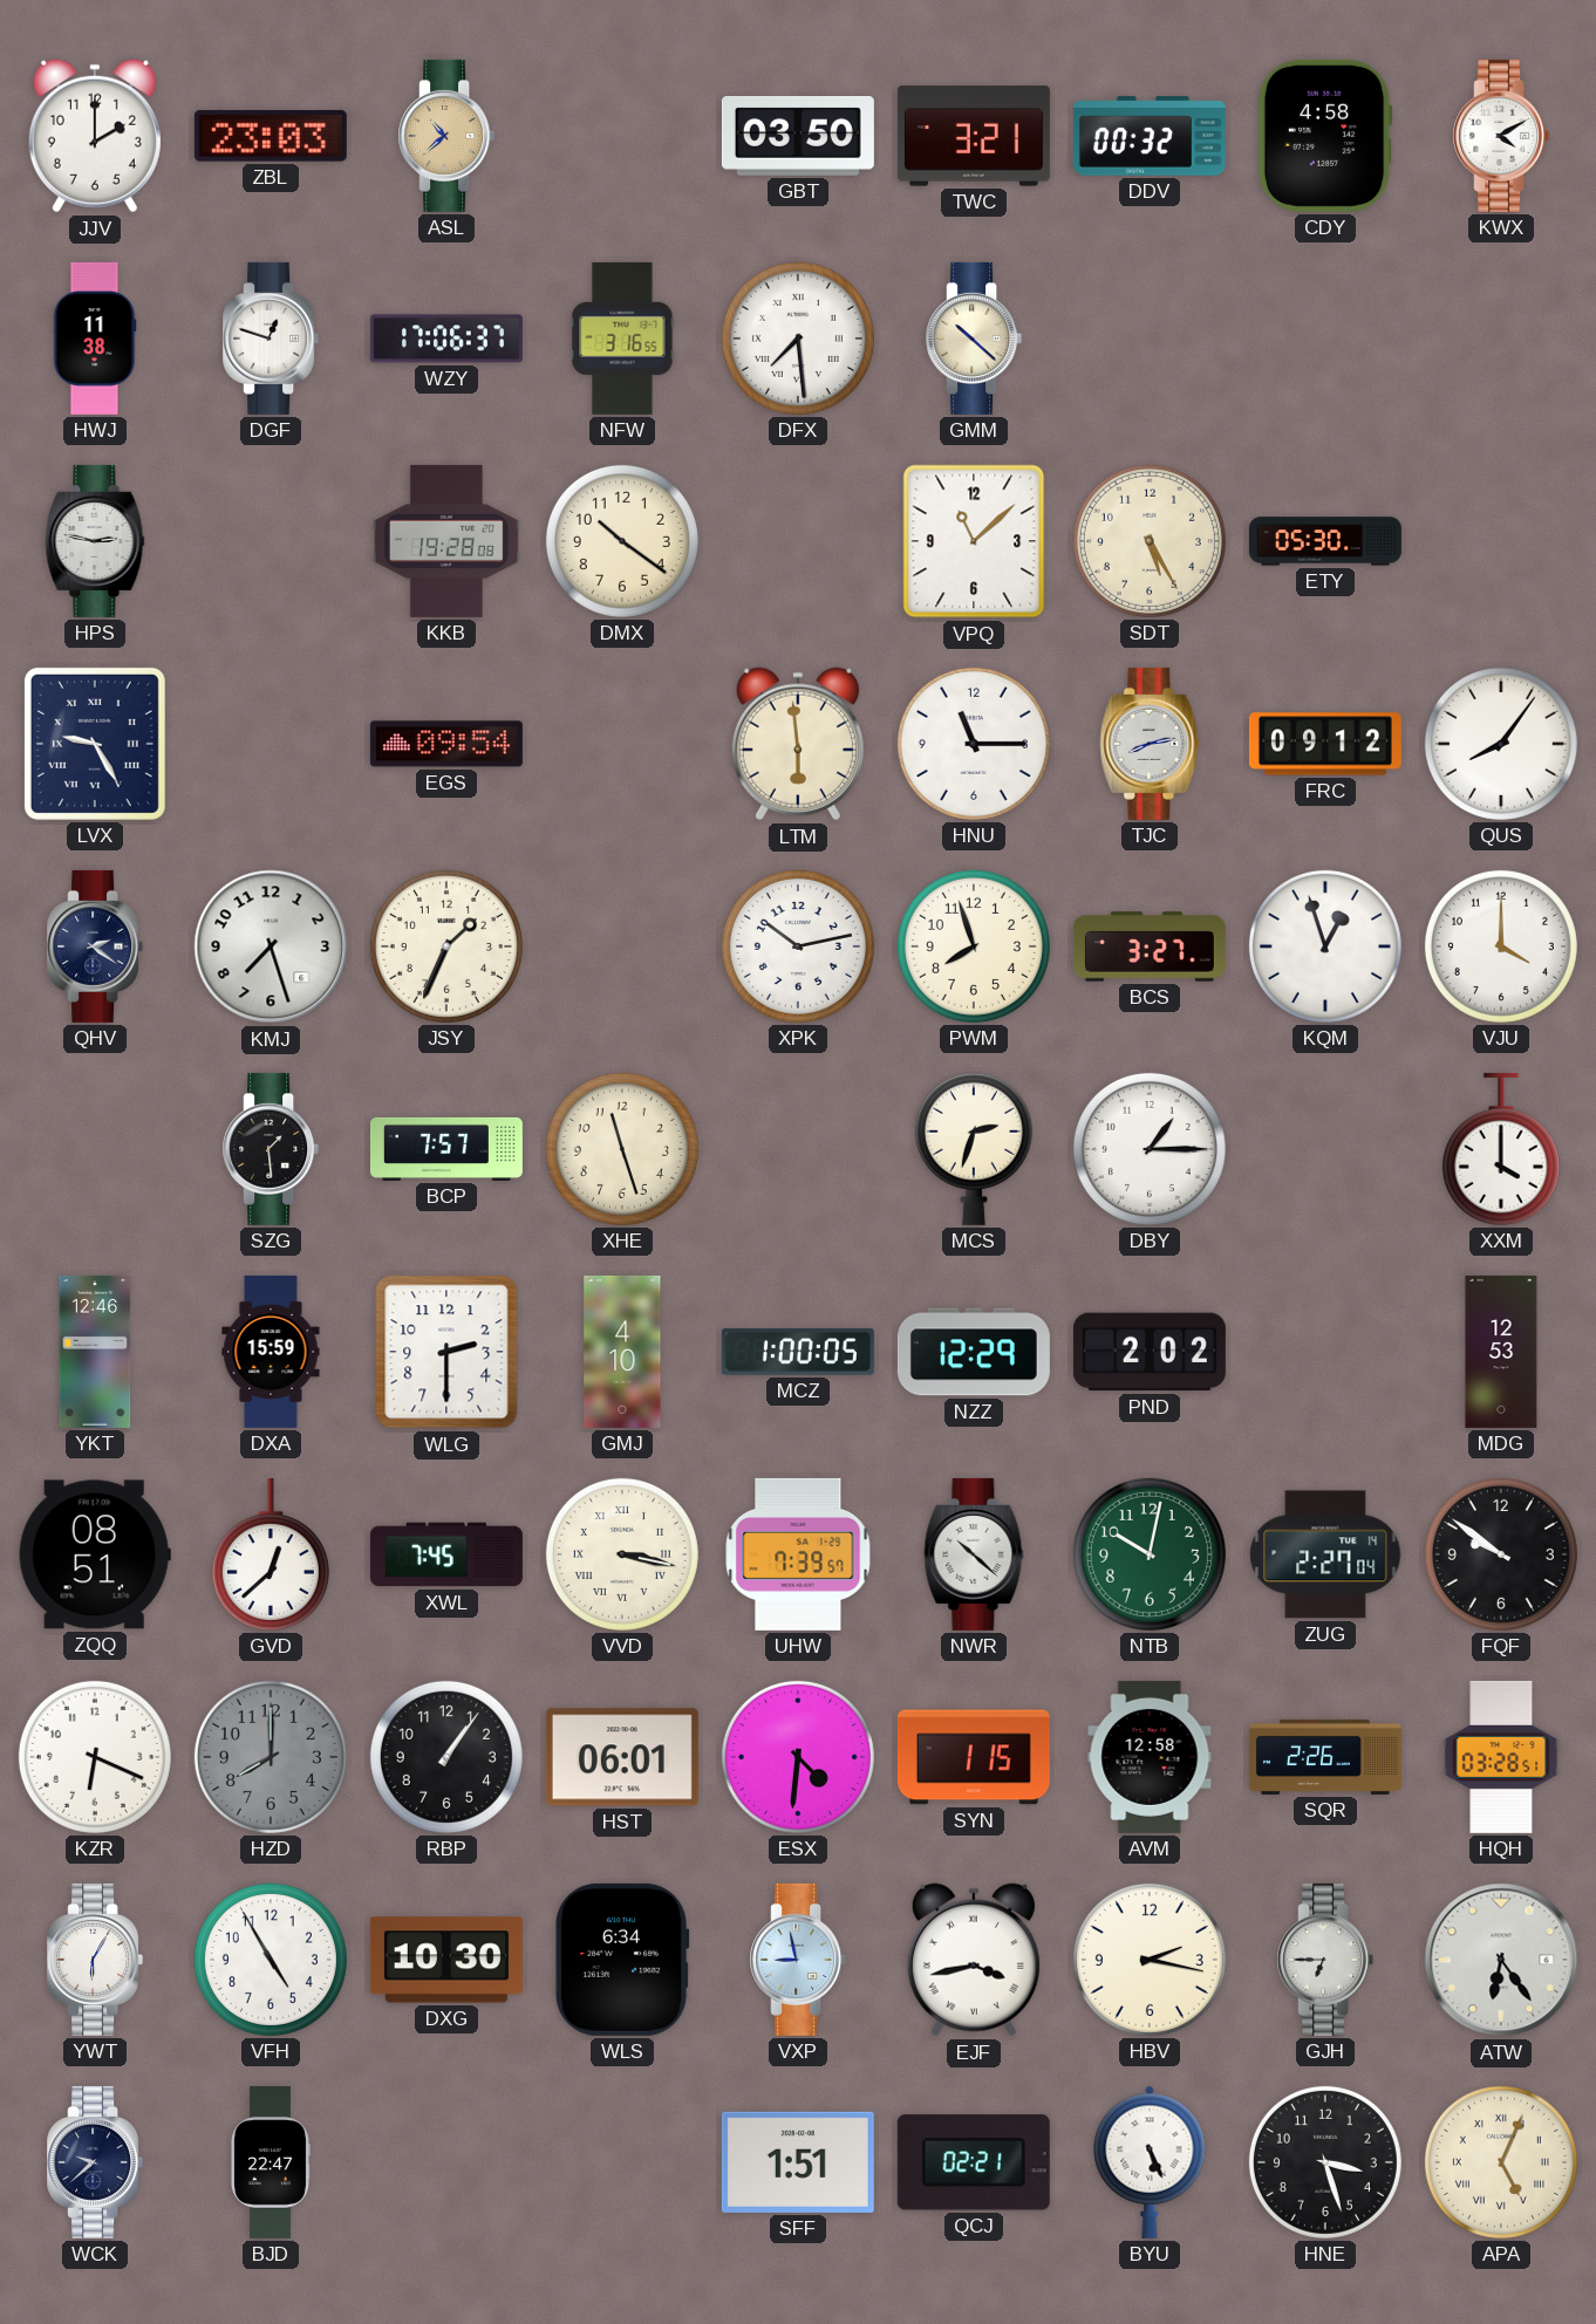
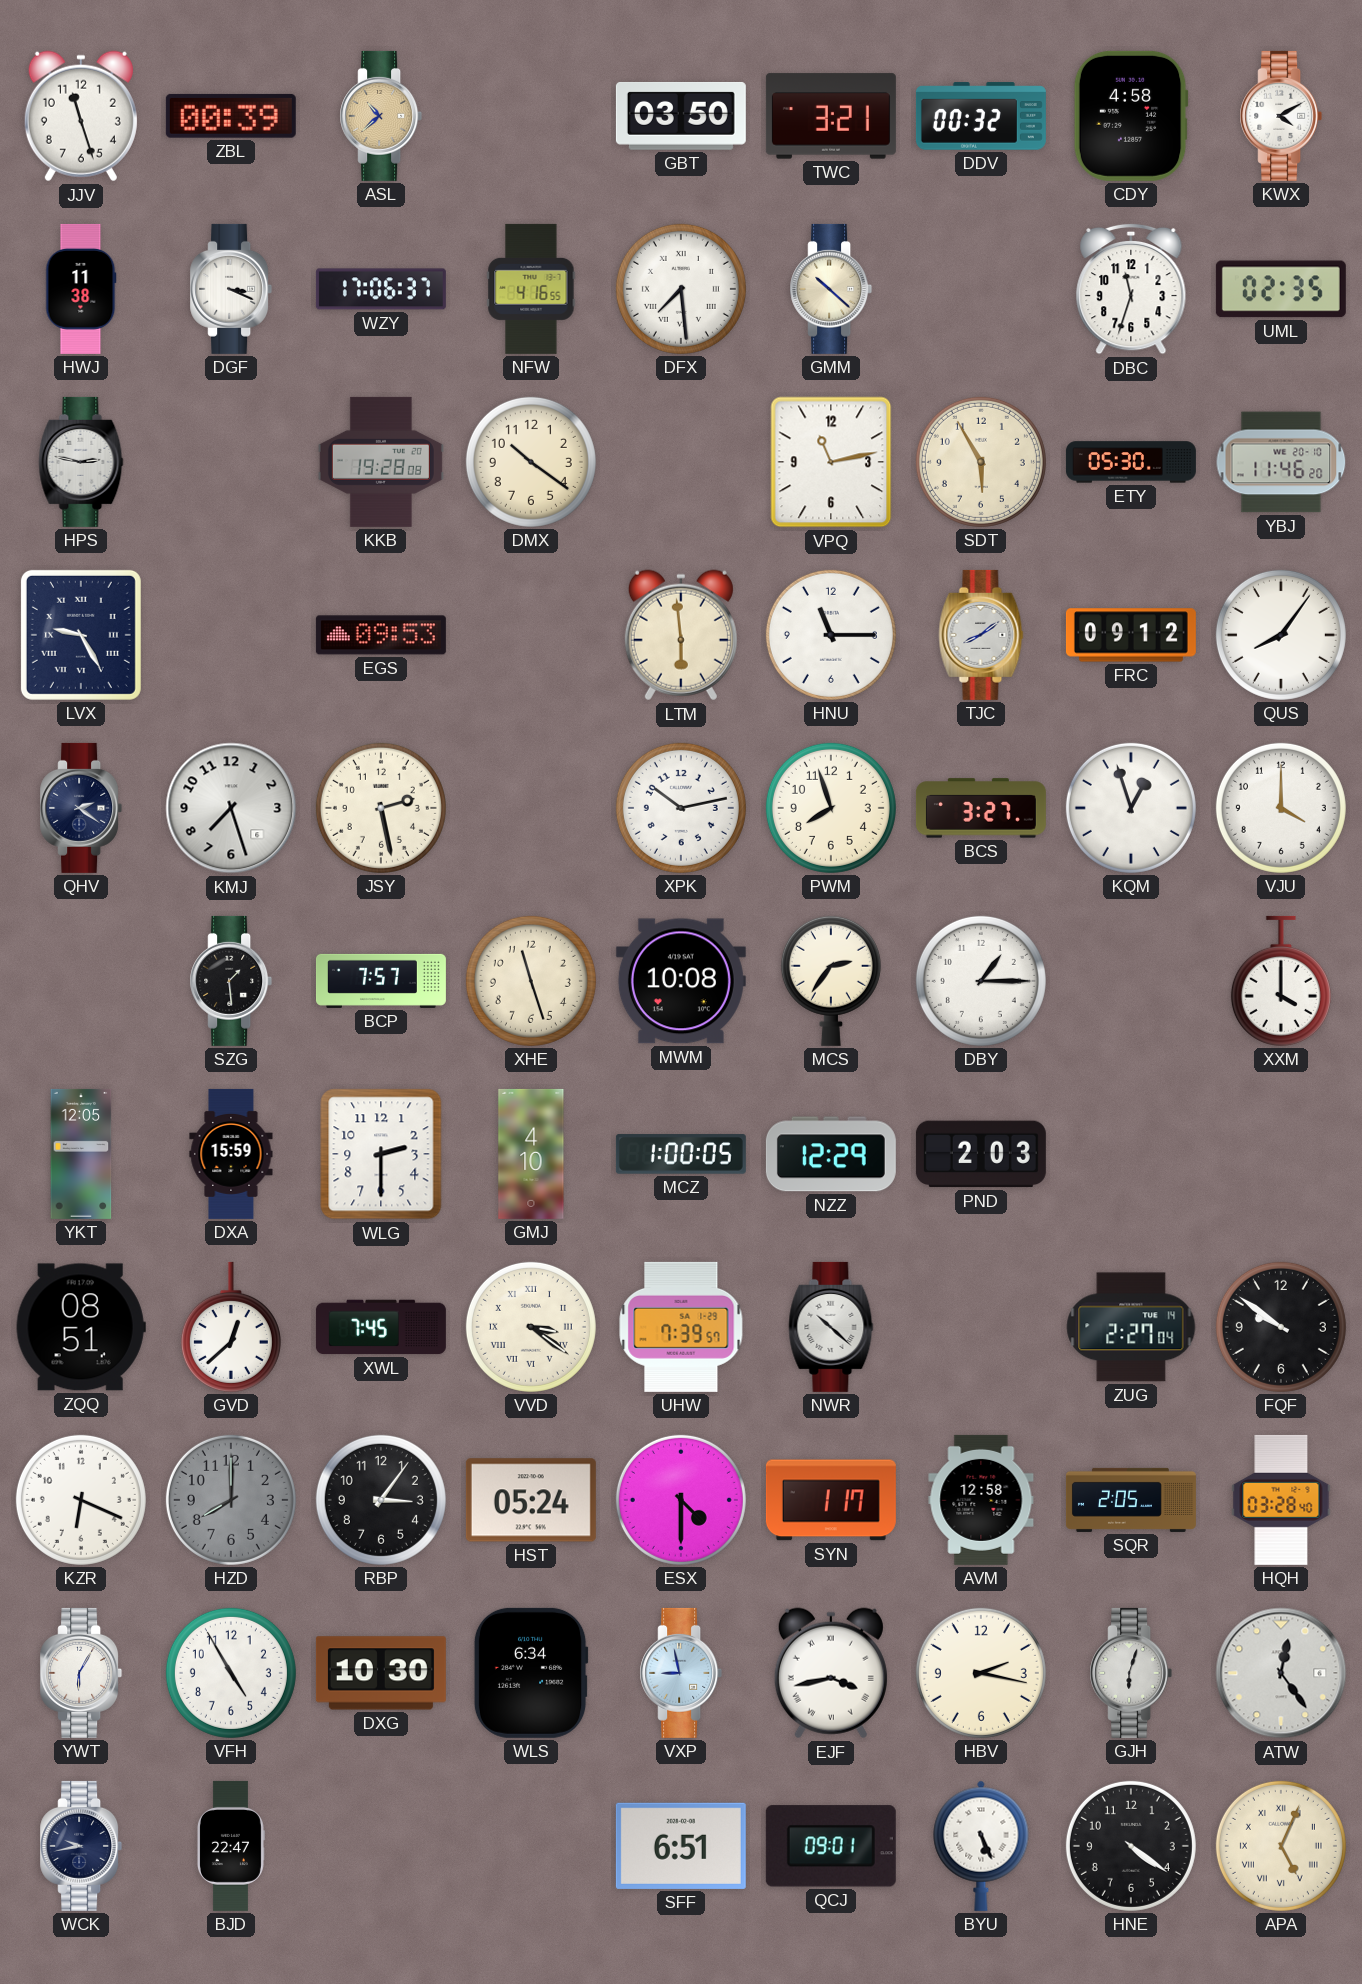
JJV: 2:00 -> 11:27 (81, 116)
ZBL: 23:03 -> 00:39 (231, 116)
DGF: 12:48 -> 3:19 (231, 289)
NFW: 3:16 -> 4:16 (531, 289)
DBC: none -> 11:33 (1131, 289)
UML: none -> 02:35 (1281, 289)
VPQ: 11:08 -> 11:13 (831, 462)
SDT: 5:25 -> 5:55 (981, 462)
YBJ: none -> 11:46 (1281, 462)
EGS: 09:54 -> 09:53 (381, 635)
TJC: 8:13 -> 8:09 (981, 635)
JSY: 1:34 -> 2:28 (381, 808)
MWM: none -> 10:08 (681, 981)
MCS: 2:33 -> 2:36 (831, 981)
YKT: 12:46 -> 12:05 (81, 1154)
PND: 2:02 -> 2:03 (981, 1154)
MDG: 12:53 -> none (1501, 1352)
VVD: 3:17 -> 3:21 (531, 1327)
NTB: 10:02 -> none (1150, 1554)
RBP: 1:06 -> 3:06 (381, 1500)
HST: 06:01 -> 05:24 (531, 1500)
ESX: 4:31 -> 4:30 (681, 1500)
SYN: 1:15 -> 1:17 (831, 1500)
SQR: 2:26 -> 2:05 (1131, 1500)
HQH: 03:28:51 -> 03:28:40 (1281, 1500)
GJH: 6:45 -> 6:03 (1131, 1673)
ATW: 6:24 -> 12:24 (1281, 1673)
WCK: 9:38 -> 9:43 (81, 1846)
SFF: 1:51 -> 6:51 (681, 1846)
QCJ: 02:21 -> 09:01 (831, 1846)
HNE: 3:27 -> 4:21 (1131, 1846)
